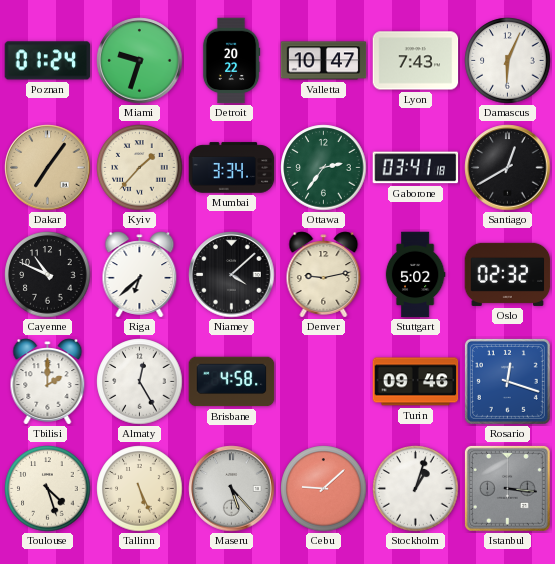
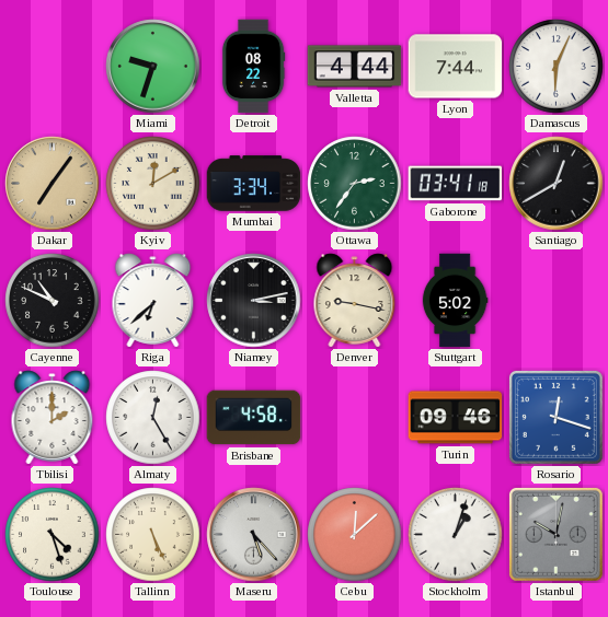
Poznan: 01:24 -> none (48, 61)
Detroit: 20:22 -> 08:22 (253, 67)
Valletta: 10:47 -> 4:44 (355, 67)
Lyon: 7:43 -> 7:44 (456, 67)
Kyiv: 1:37 -> 12:10 (153, 184)
Niamey: 4:08 -> 3:13 (254, 301)
Denver: 9:13 -> 9:17 (355, 301)
Oslo: 02:32 -> none (508, 274)
Cebu: 9:08 -> 12:08 (355, 535)
Istanbul: 3:16 -> 10:02 (555, 534)
